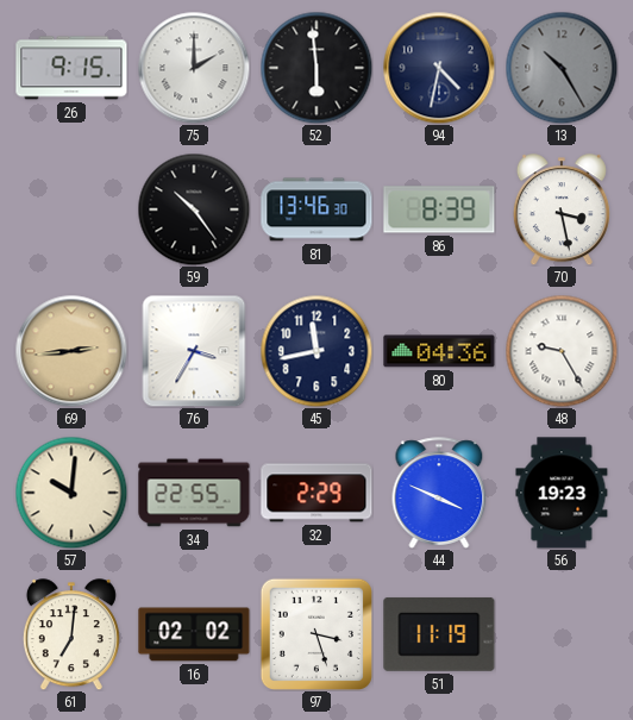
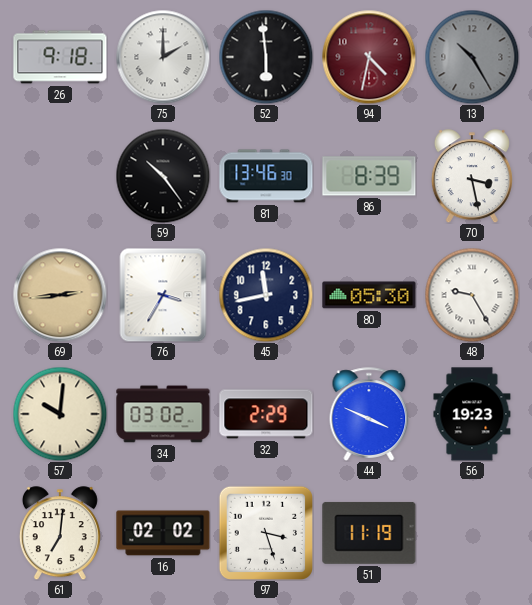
26: 9:15 -> 9:18 (60, 57)
94 dial: navy -> burgundy (369, 57)
80: 04:36 -> 05:30 (369, 295)
34: 22:55 -> 03:02 (163, 414)
